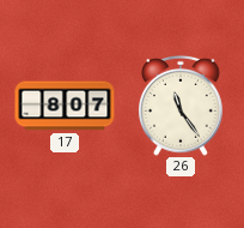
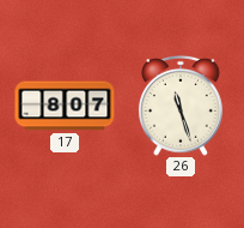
26: 11:24 -> 11:27 (182, 106)
